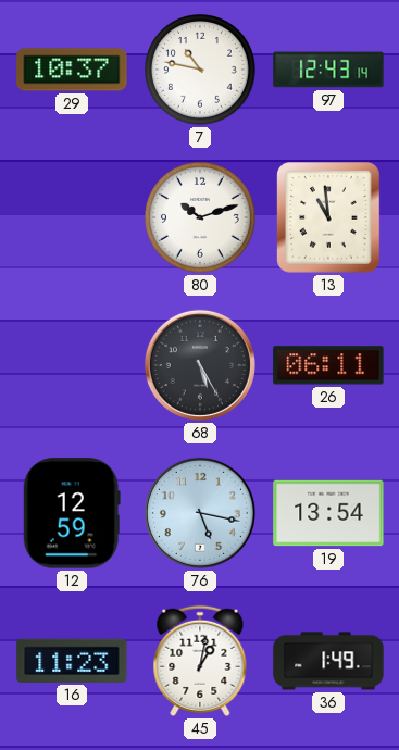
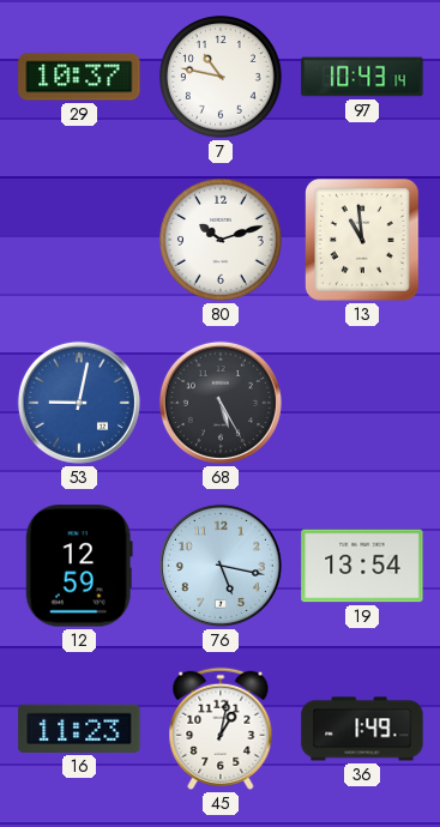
97: 12:43 -> 10:43 (362, 77)
53: none -> 9:02 (79, 403)
26: 06:11 -> none (328, 365)
